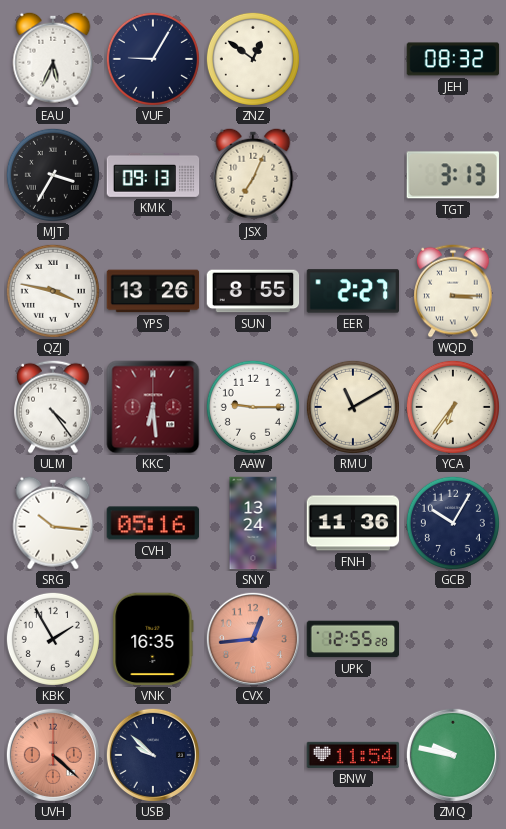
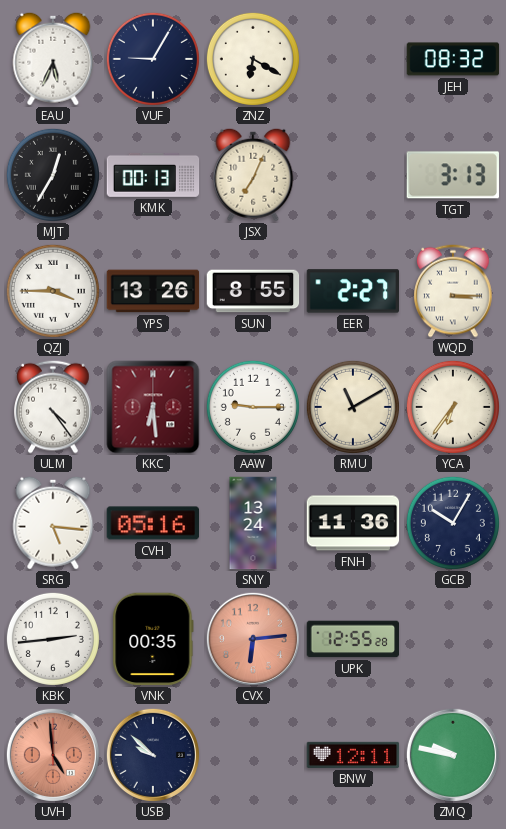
ZNZ: 12:51 -> 6:20 (253, 59)
MJT: 3:35 -> 12:35 (53, 175)
KMK: 09:13 -> 00:13 (153, 175)
QZJ: 3:47 -> 3:45 (53, 291)
SRG: 10:16 -> 5:16 (53, 523)
KBK: 1:55 -> 2:44 (53, 639)
VNK: 16:35 -> 00:35 (153, 639)
CVX: 12:44 -> 6:14 (253, 639)
UVH: 4:22 -> 4:59 (53, 755)
BNW: 11:54 -> 12:11 (353, 755)
